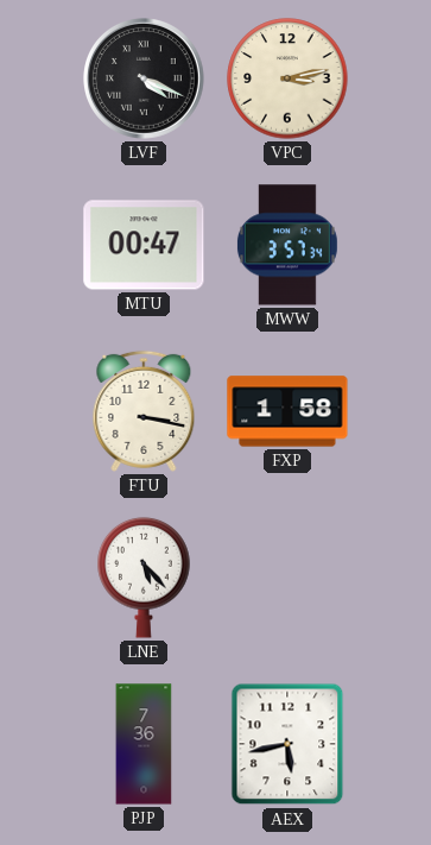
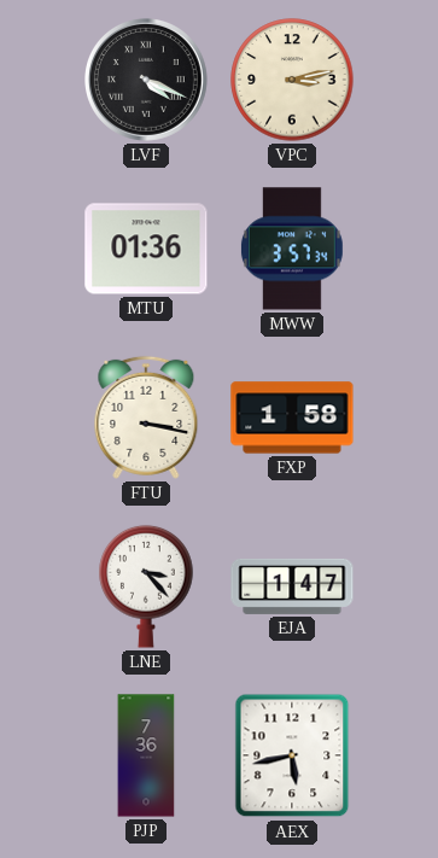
MTU: 00:47 -> 01:36 (146, 249)
LNE: 5:23 -> 3:23 (146, 586)
EJA: none -> 1:47 (292, 586)
